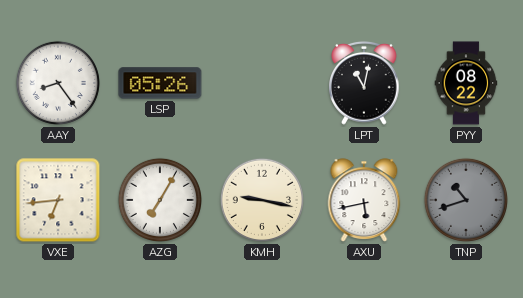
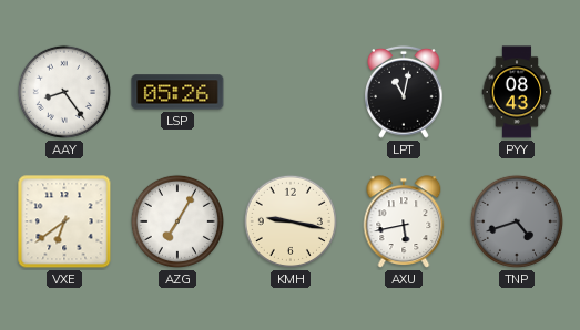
PYY: 08:22 -> 08:43 (517, 92)
VXE: 6:44 -> 6:39 (64, 221)
TNP: 10:42 -> 4:42 (517, 221)
